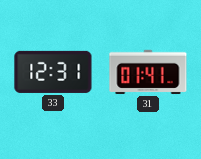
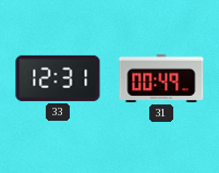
31: 01:41 -> 00:49 (161, 78)
